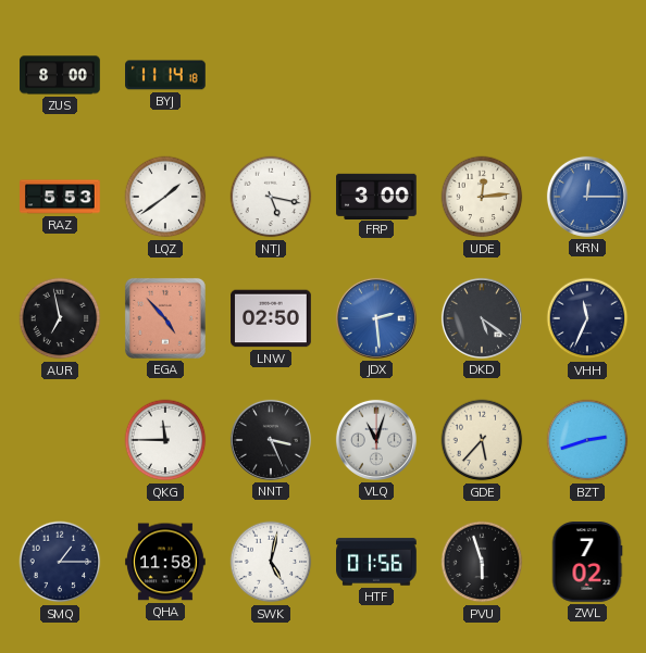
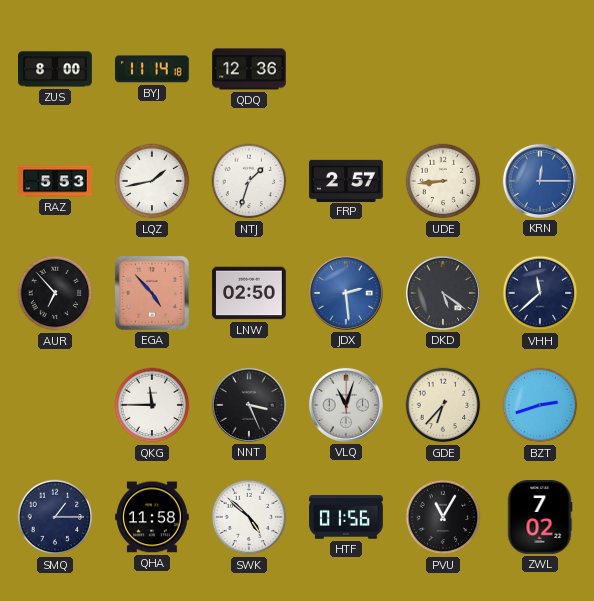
QDQ: none -> 12:36 (249, 69)
LQZ: 1:39 -> 1:43 (152, 181)
NTJ: 5:17 -> 1:33 (249, 181)
FRP: 3:00 -> 2:57 (346, 180)
UDE: 12:14 -> 8:44 (443, 181)
AUR: 6:58 -> 6:53 (55, 293)
VHH: 11:34 -> 11:38 (540, 293)
GDE: 5:37 -> 6:37 (443, 405)
SWK: 5:02 -> 4:52 (249, 517)
PVU: 5:57 -> 11:05 (443, 517)
